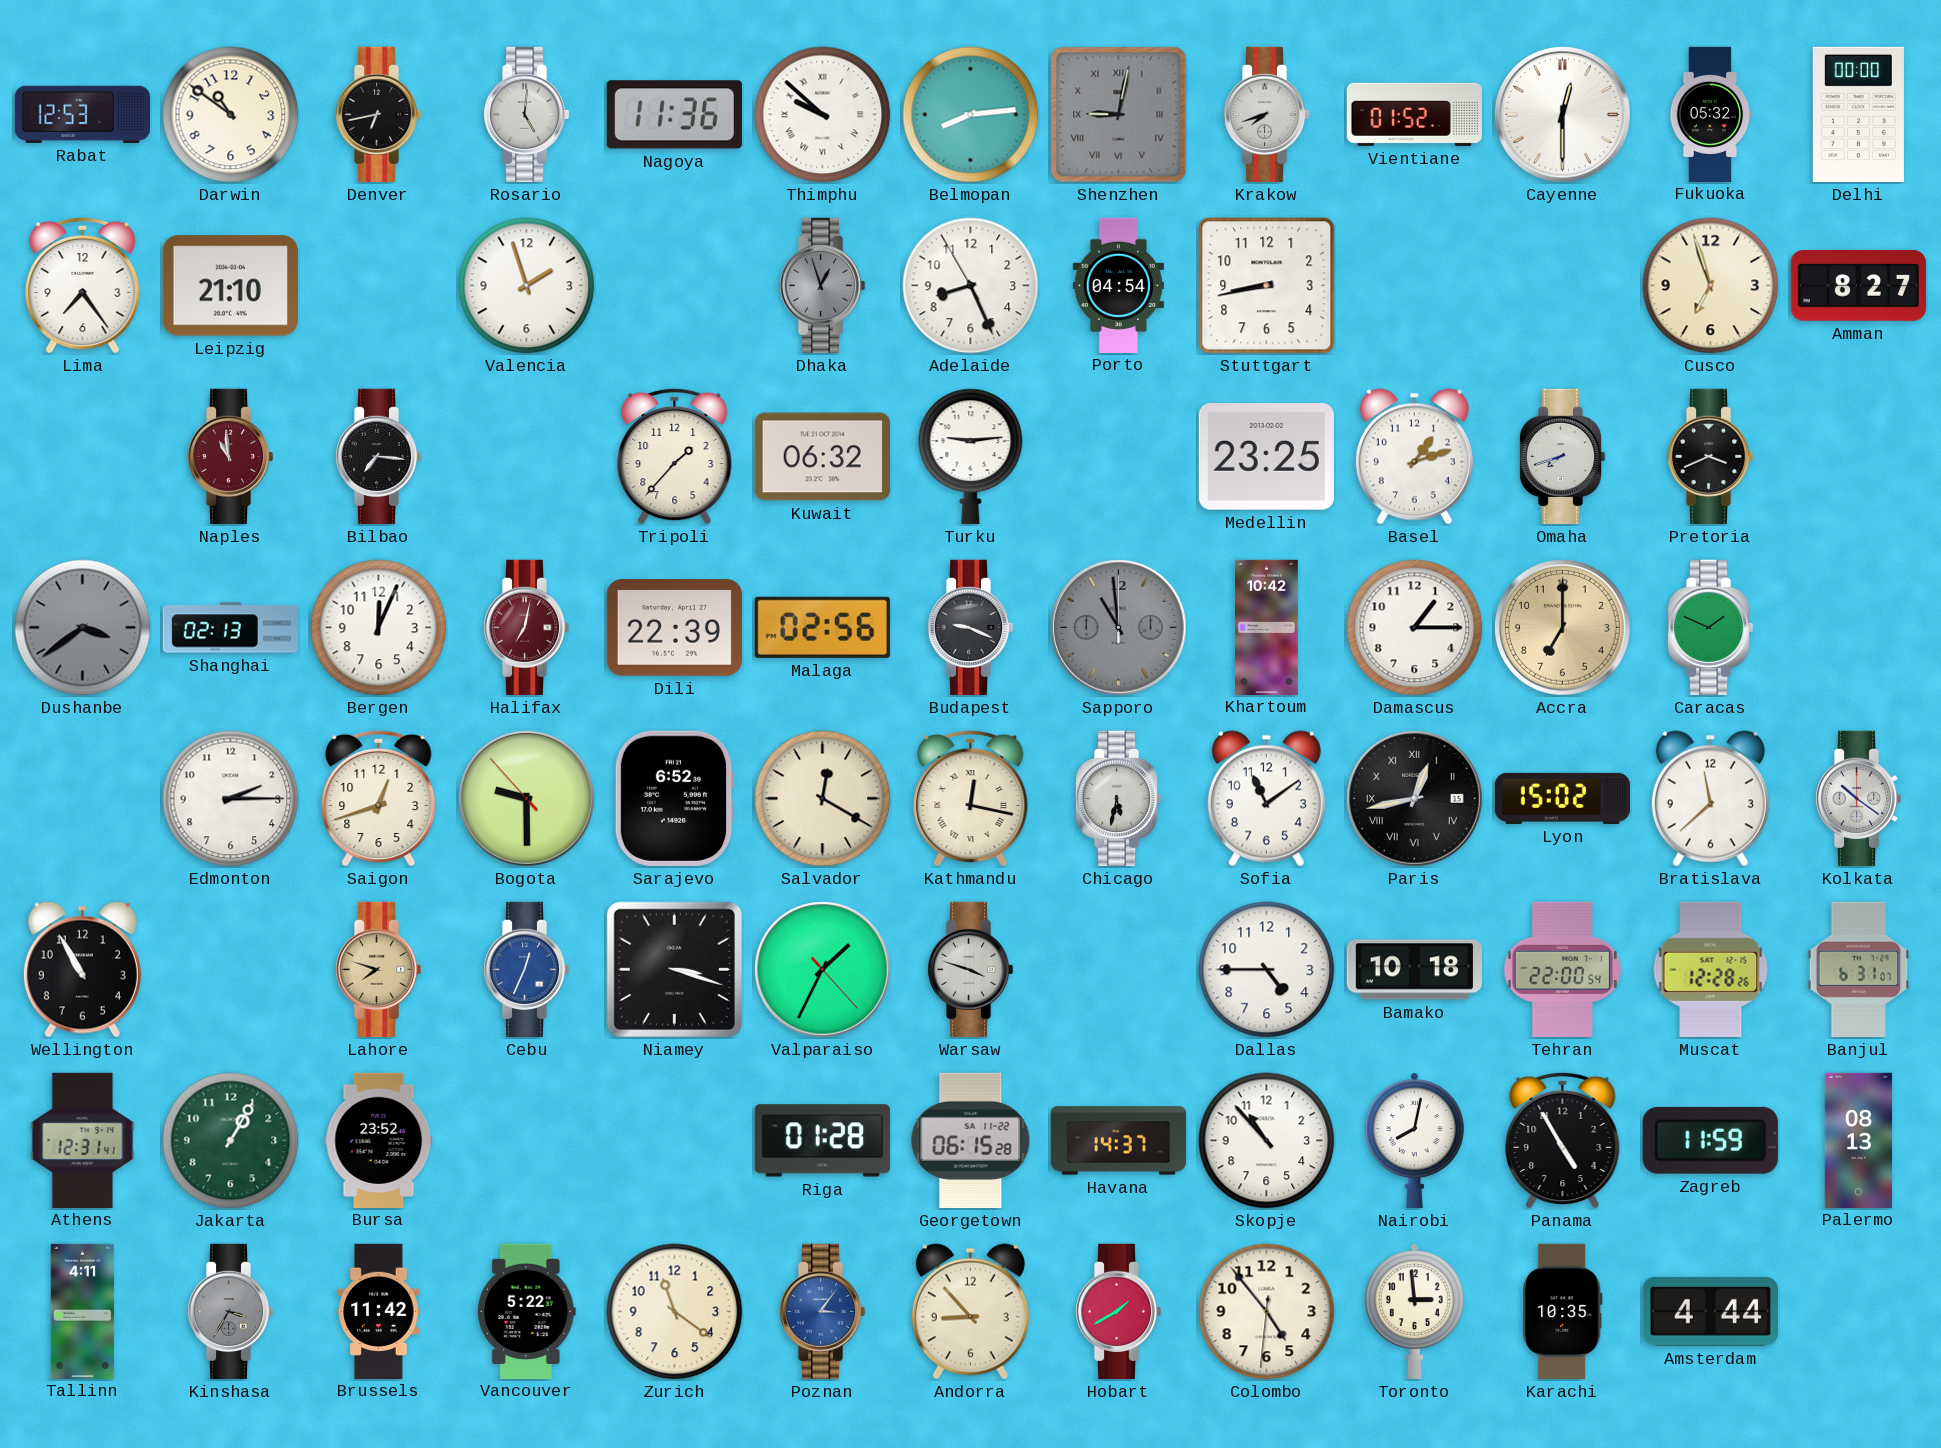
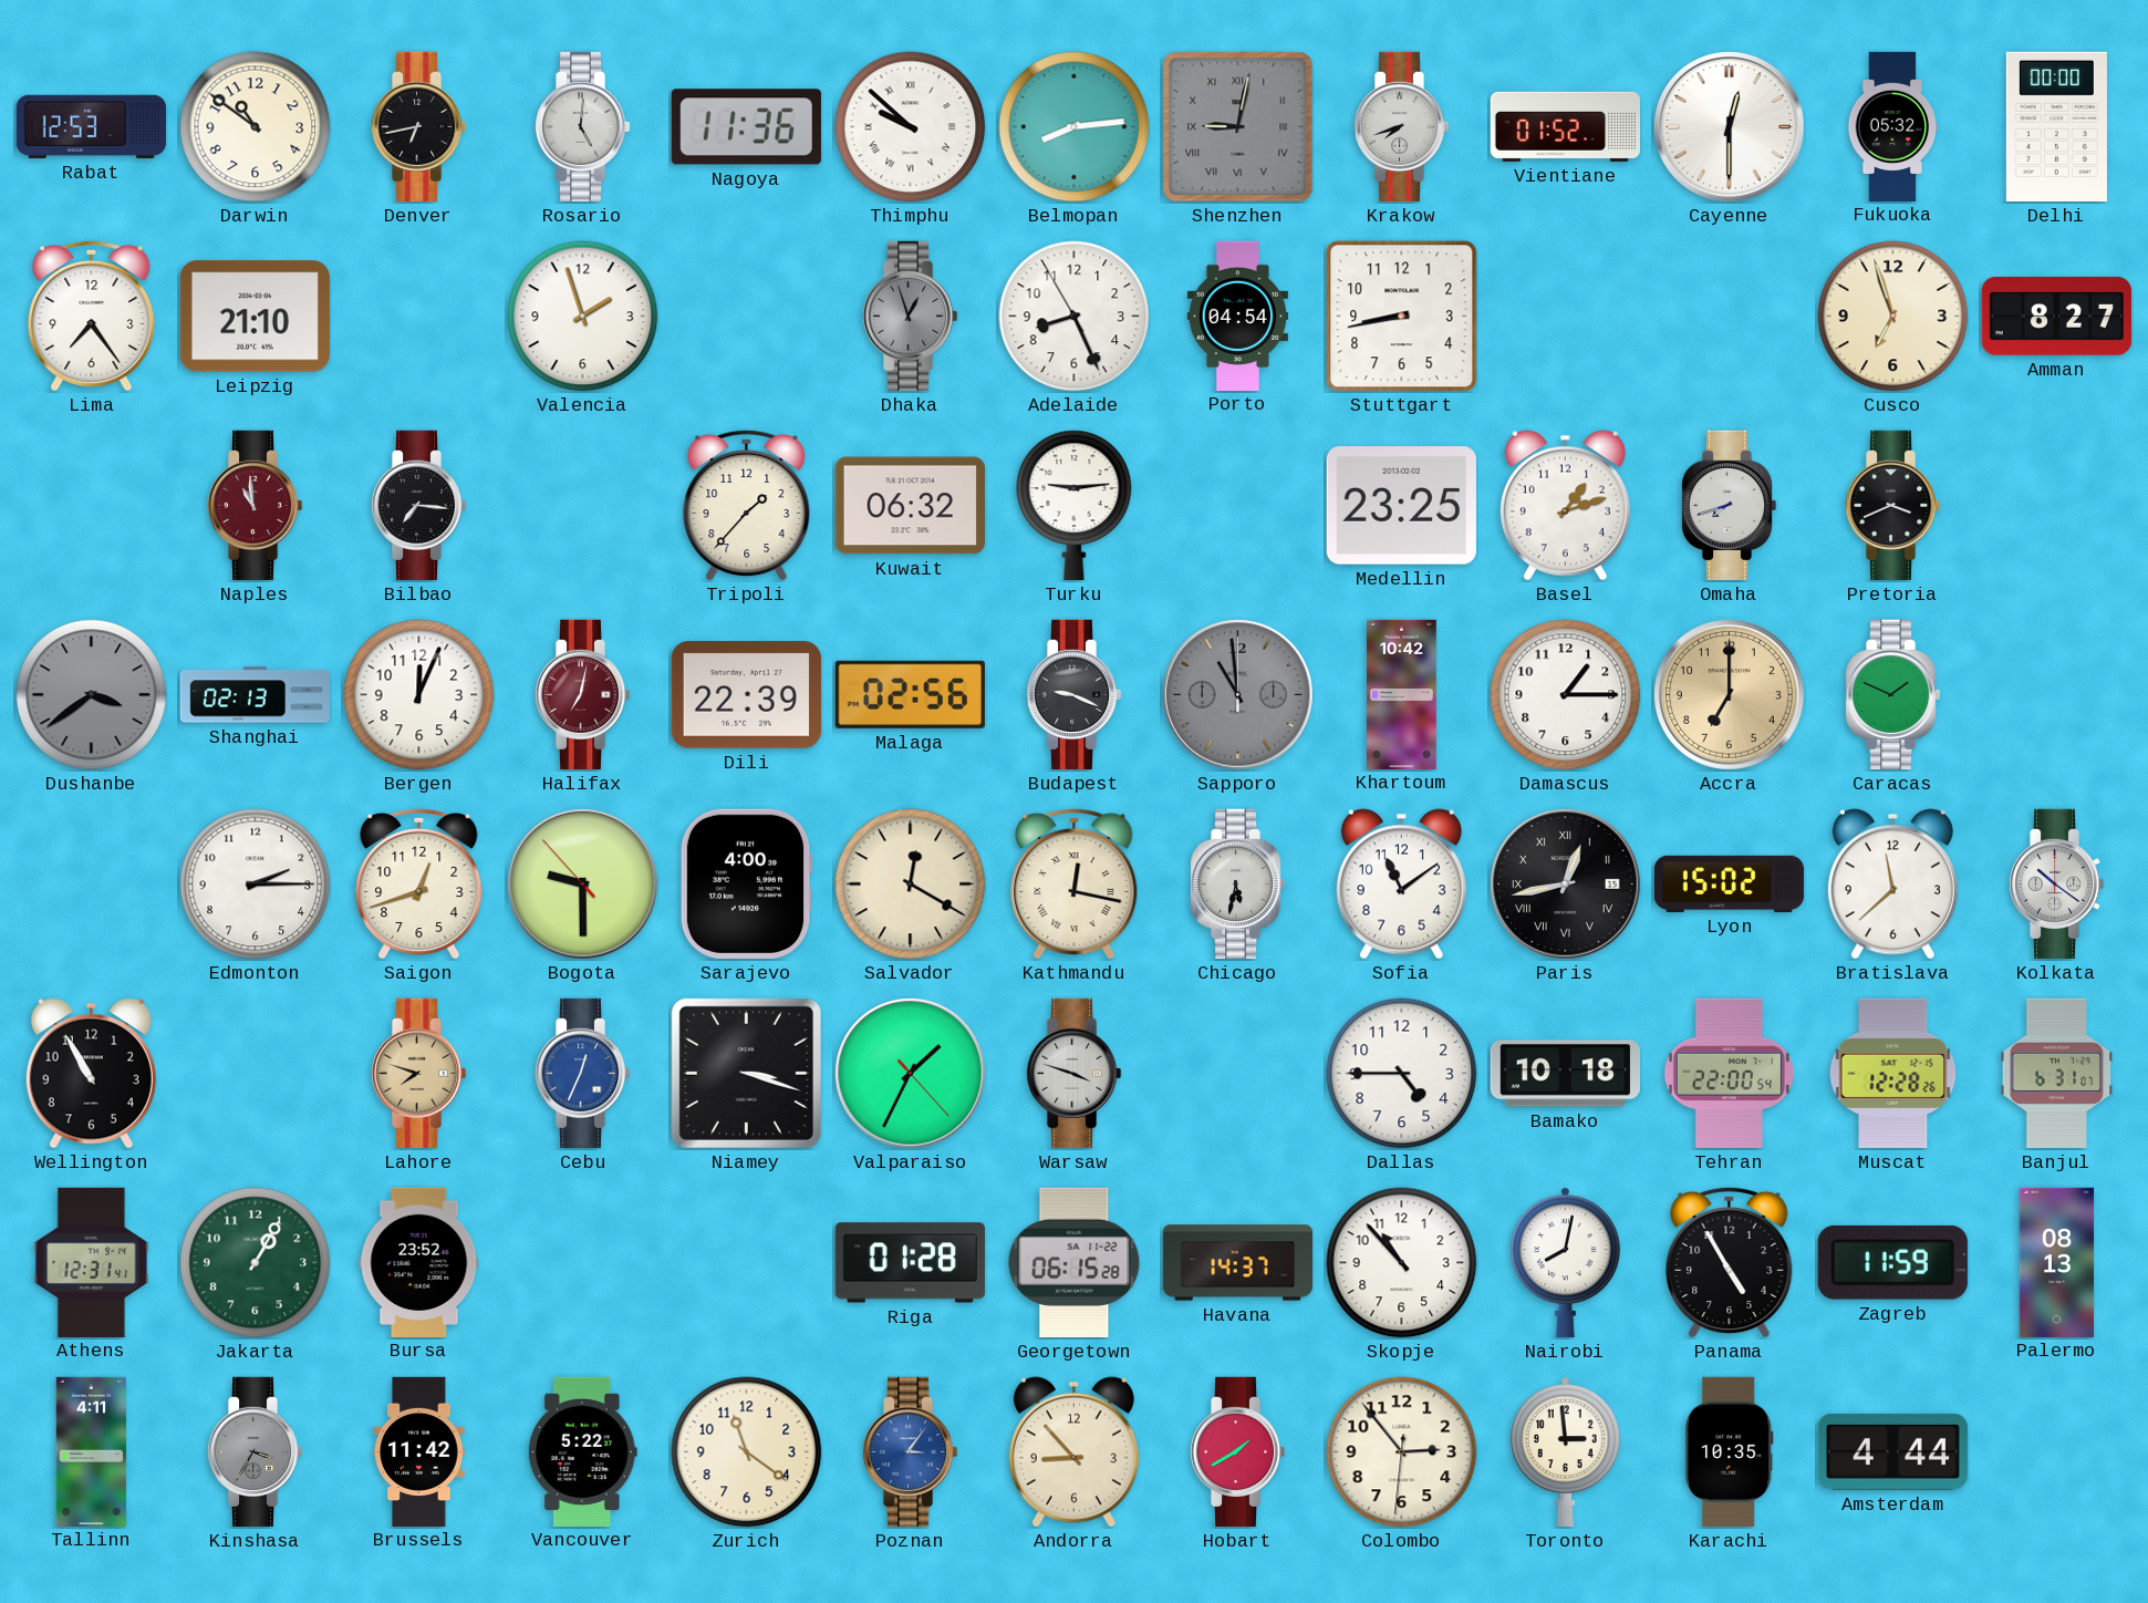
Sarajevo: 6:52 -> 4:00 (746, 883)
Colombo: 4:53 -> 2:53 (1402, 1452)
